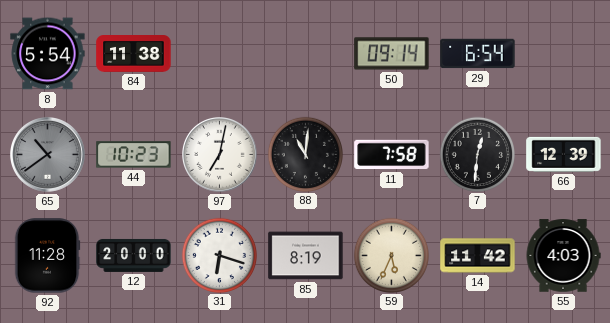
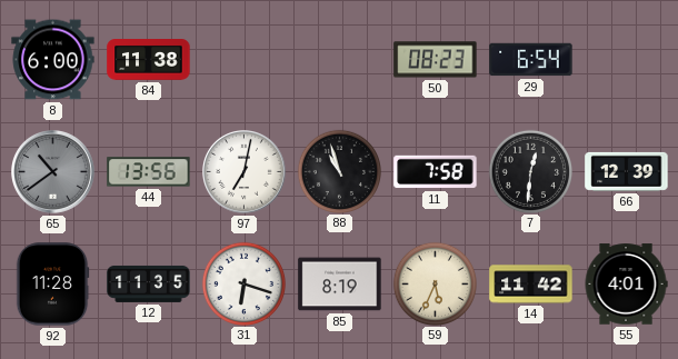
8: 5:54 -> 6:00 (53, 60)
50: 09:14 -> 08:23 (436, 60)
44: 10:23 -> 13:56 (149, 172)
88: 11:01 -> 10:57 (339, 171)
12: 20:00 -> 11:35 (149, 283)
55: 4:03 -> 4:01 (626, 285)
